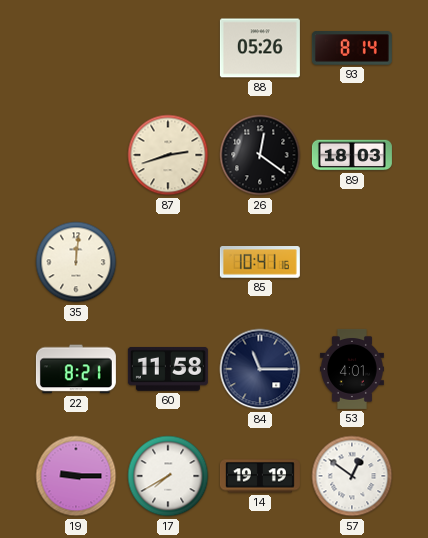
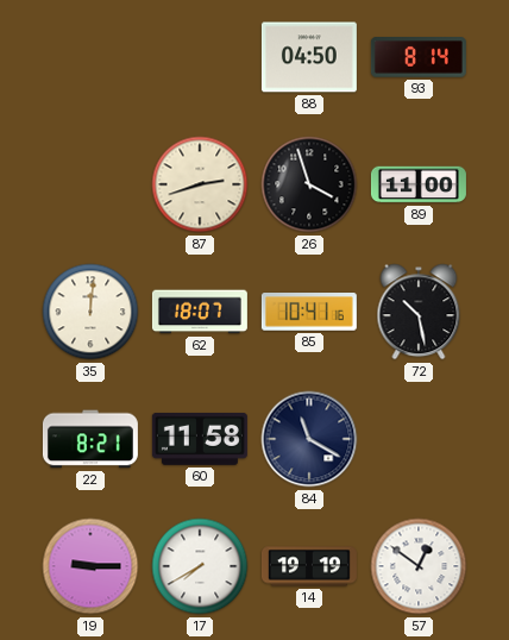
88: 05:26 -> 04:50 (309, 57)
26: 12:21 -> 3:57 (309, 184)
89: 18:03 -> 11:00 (419, 184)
62: none -> 18:07 (200, 312)
72: none -> 10:28 (419, 312)
84: 11:15 -> 11:20 (309, 439)
53: 4:01 -> none (352, 369)
